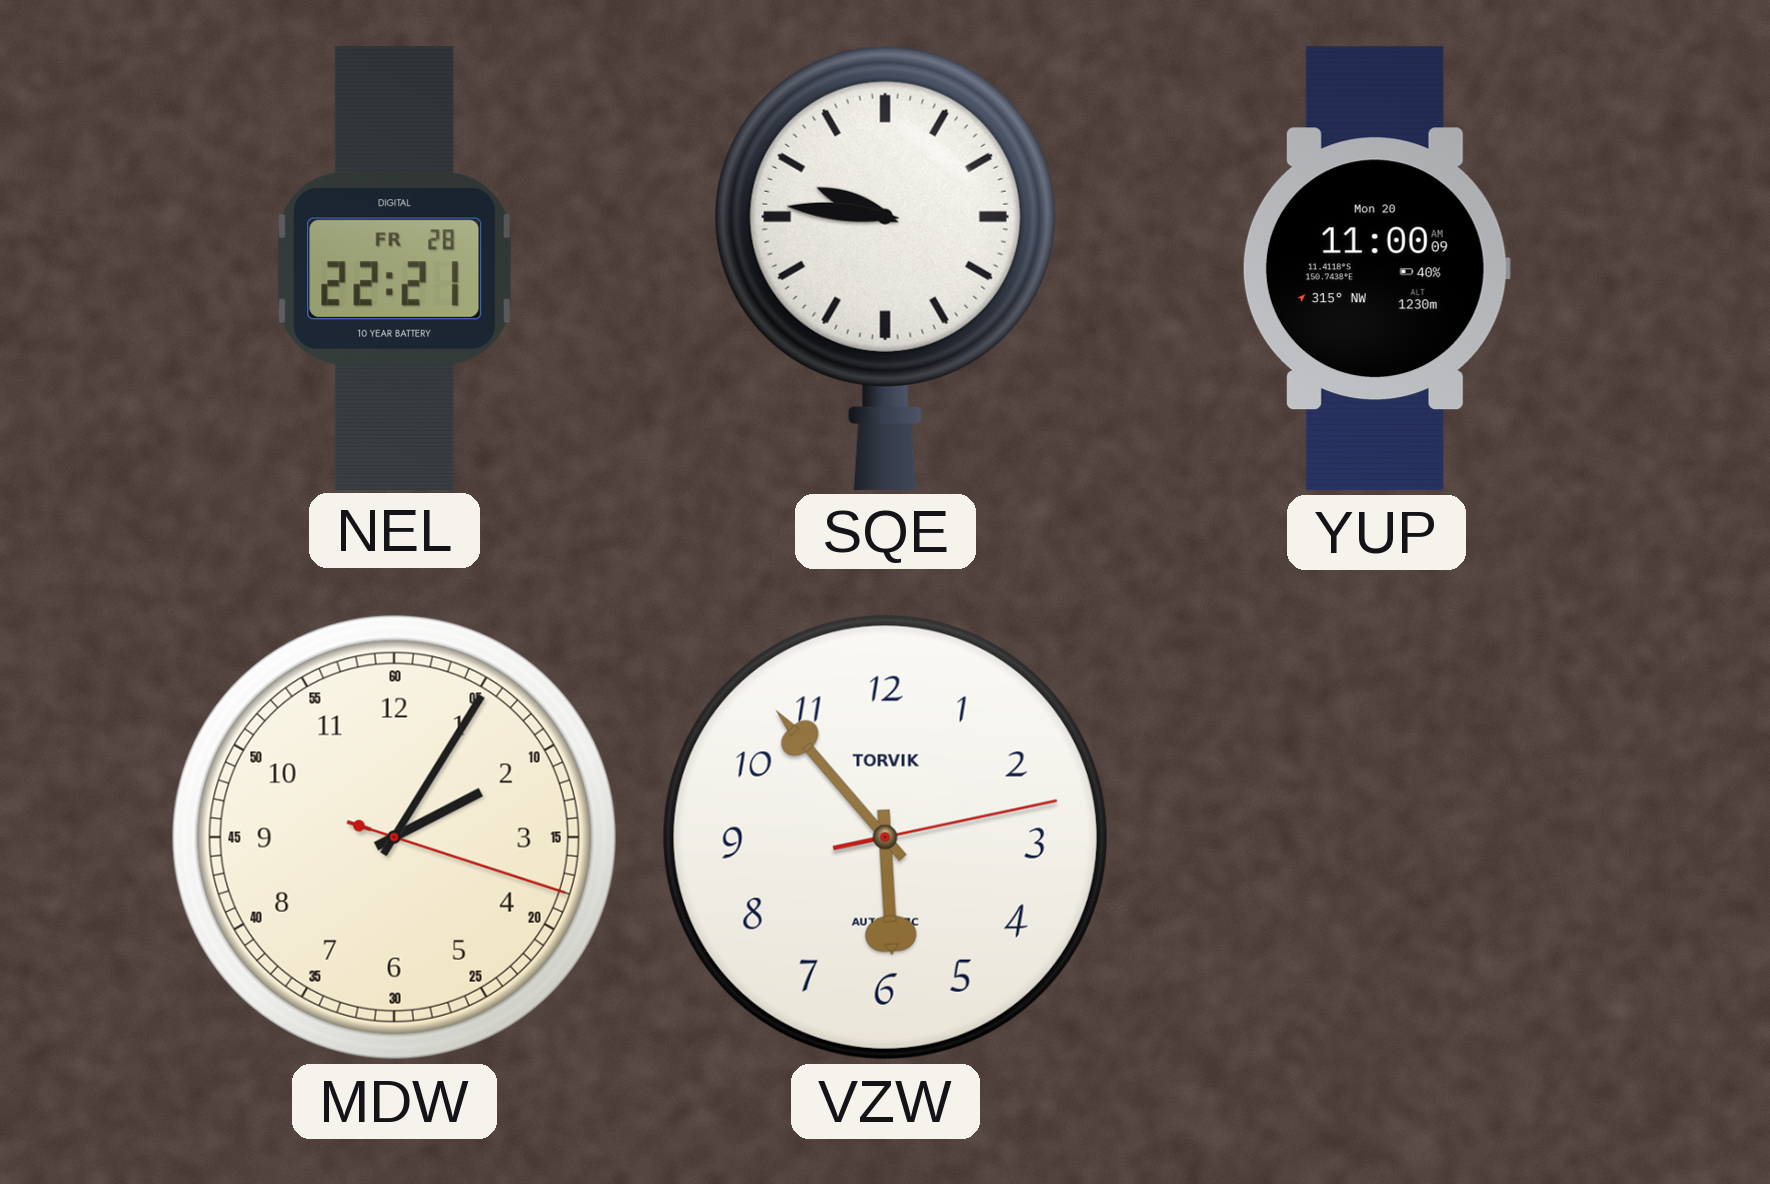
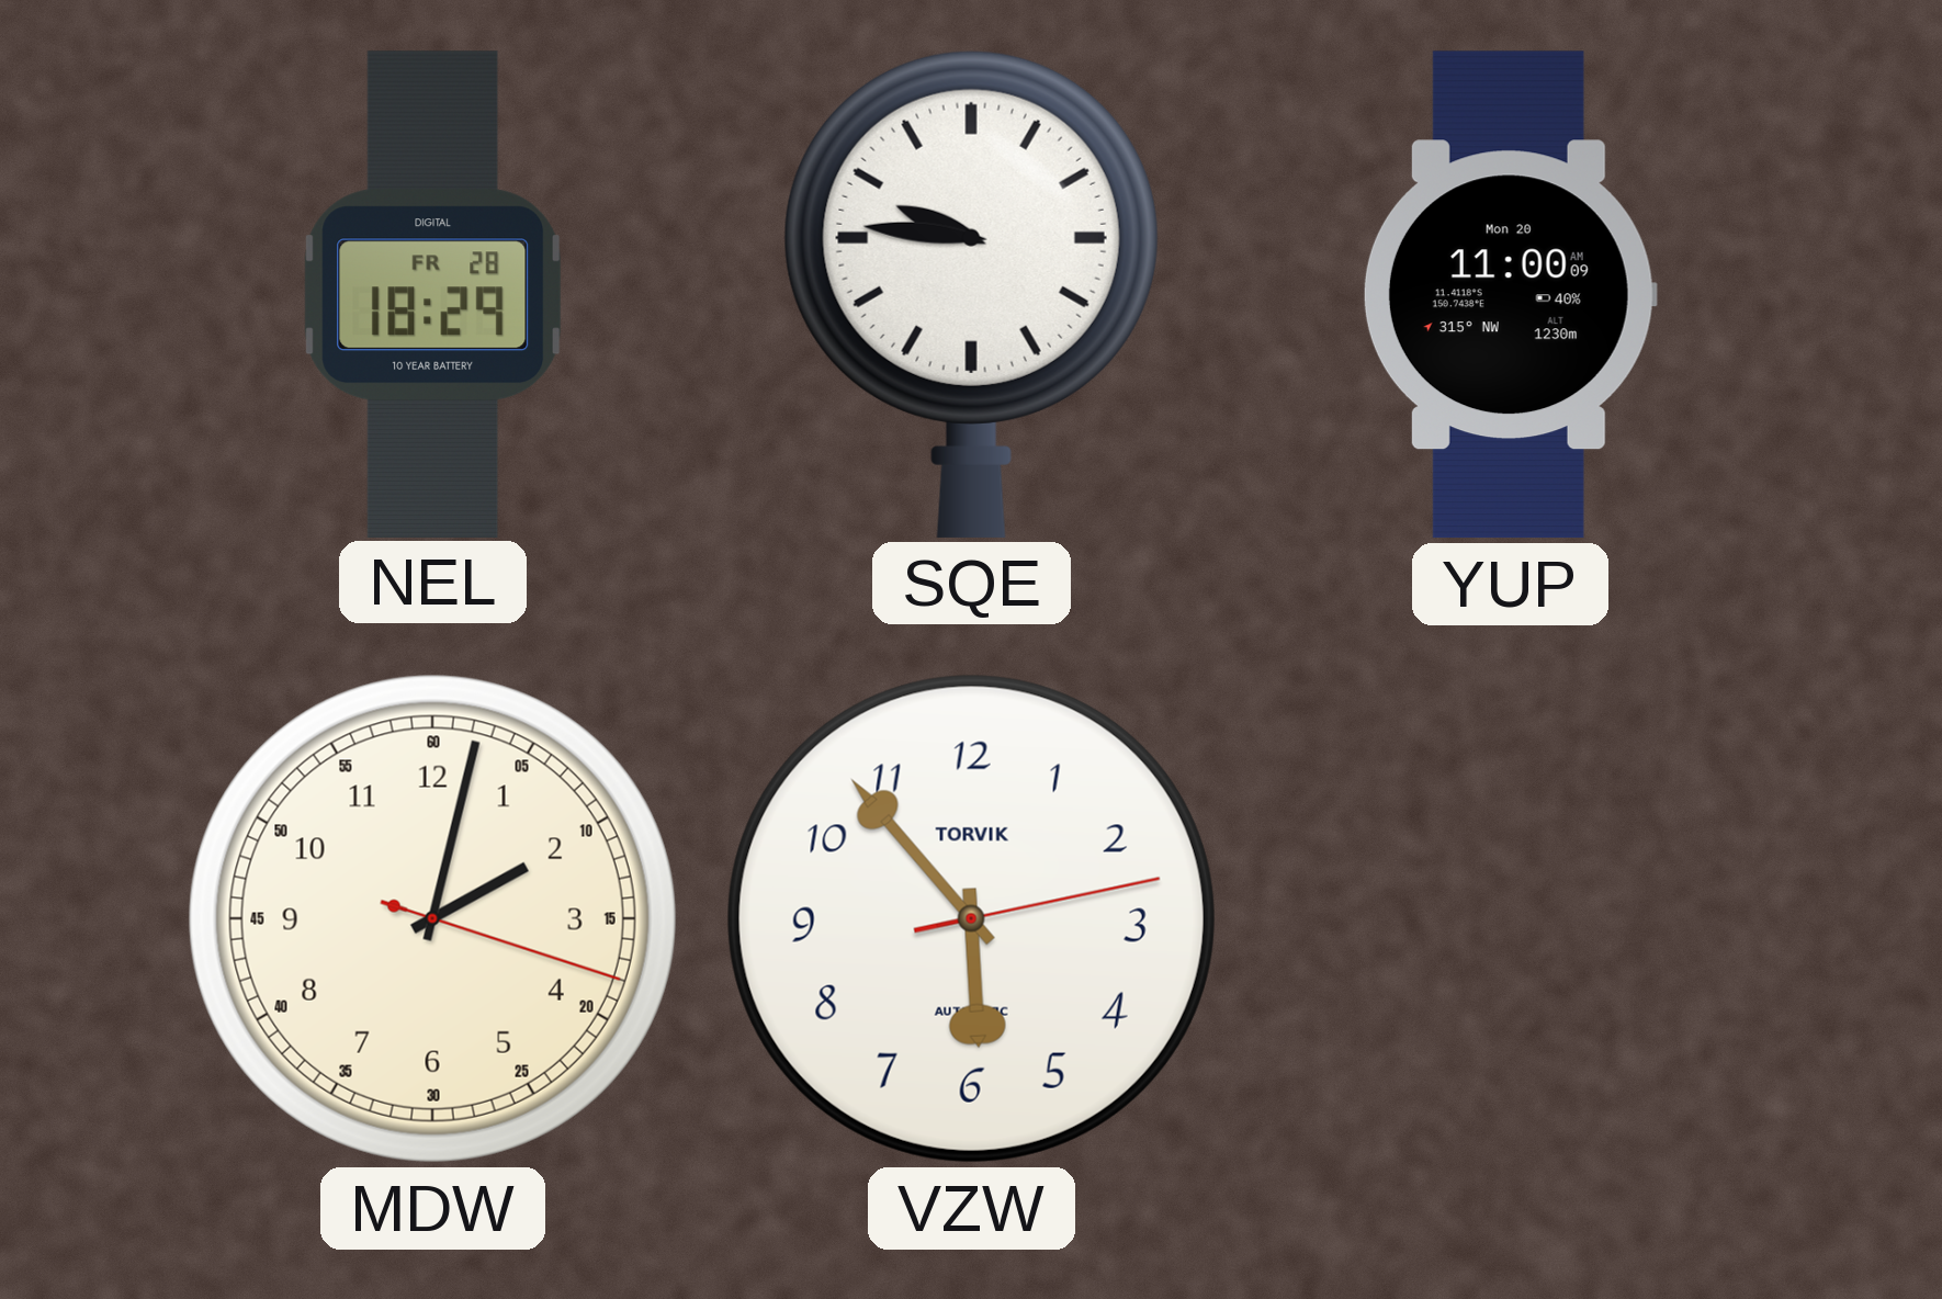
NEL: 22:21 -> 18:29 (433, 294)
MDW: 2:05 -> 2:02 (432, 918)
